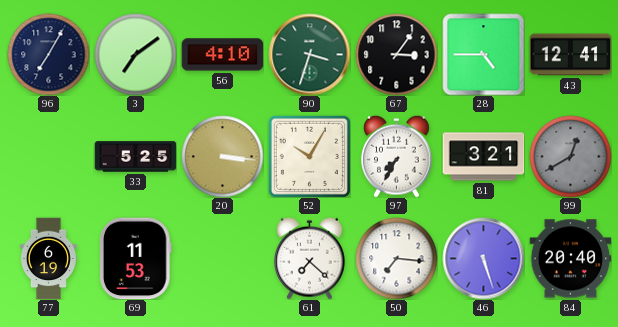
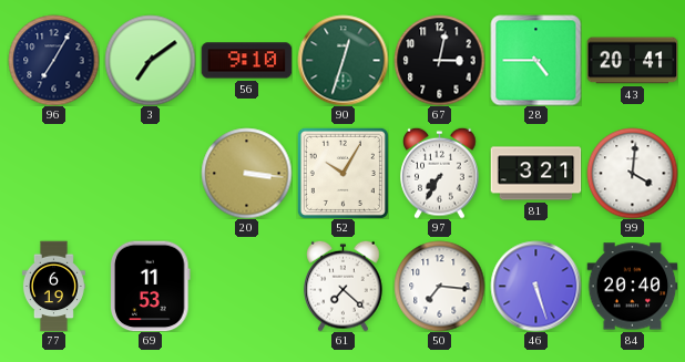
56: 4:10 -> 9:10 (246, 61)
90: 3:33 -> 12:33 (343, 60)
67: 3:06 -> 3:02 (439, 60)
43: 12:41 -> 20:41 (632, 61)
33: 5:25 -> none (135, 157)
99: 12:40 -> 4:01 (632, 173)
99 dial: grey -> white (632, 173)
